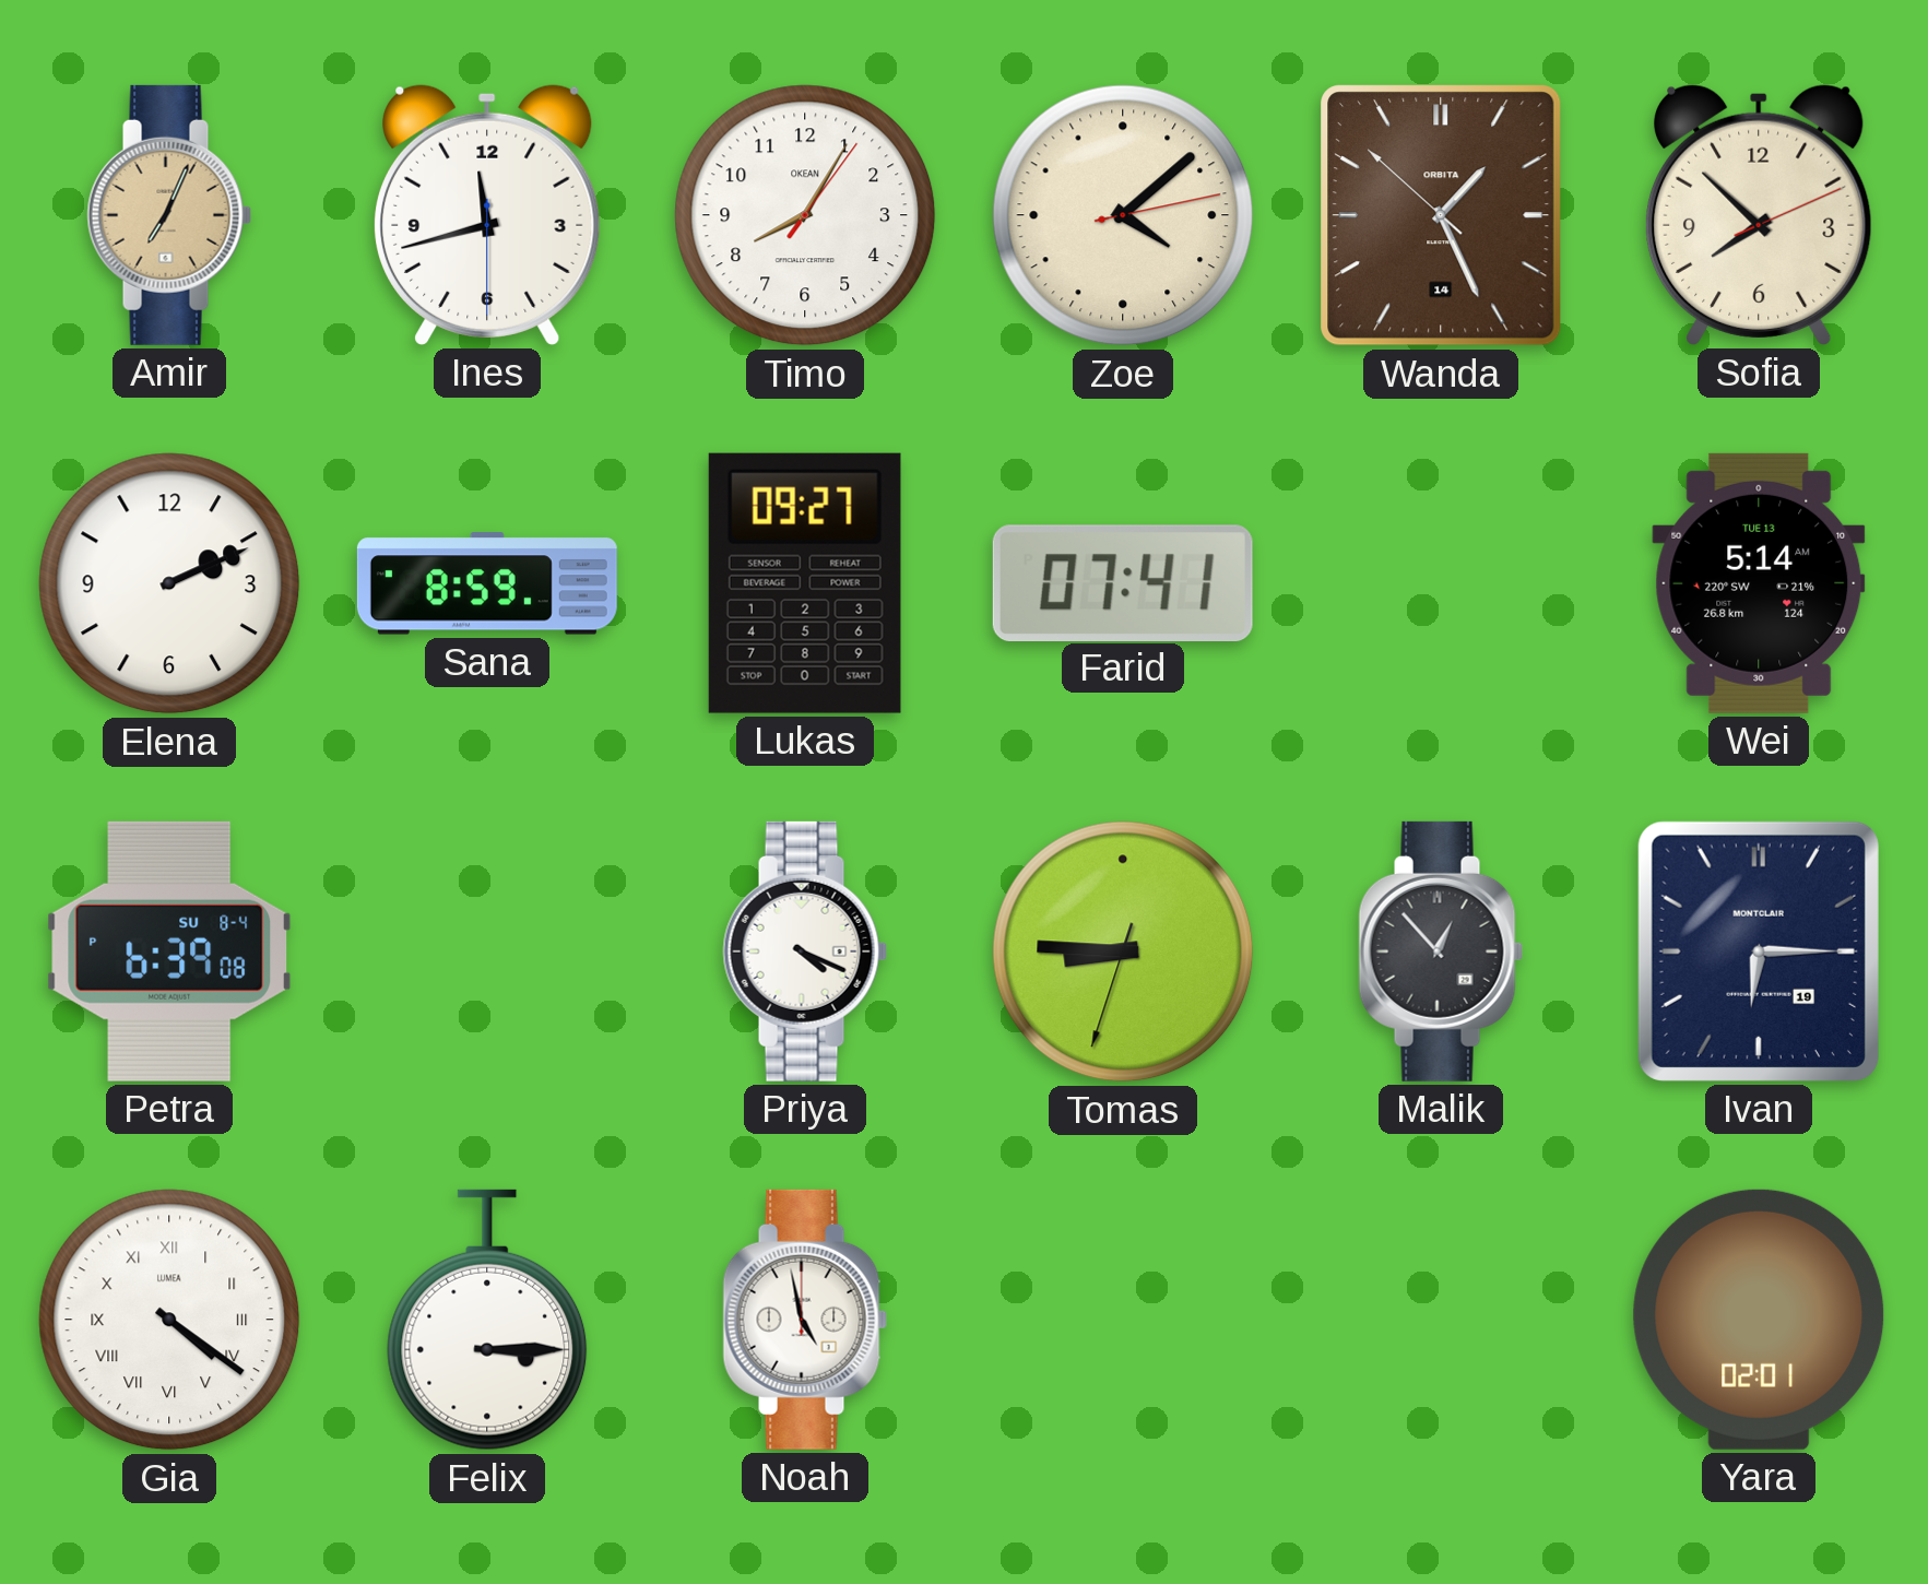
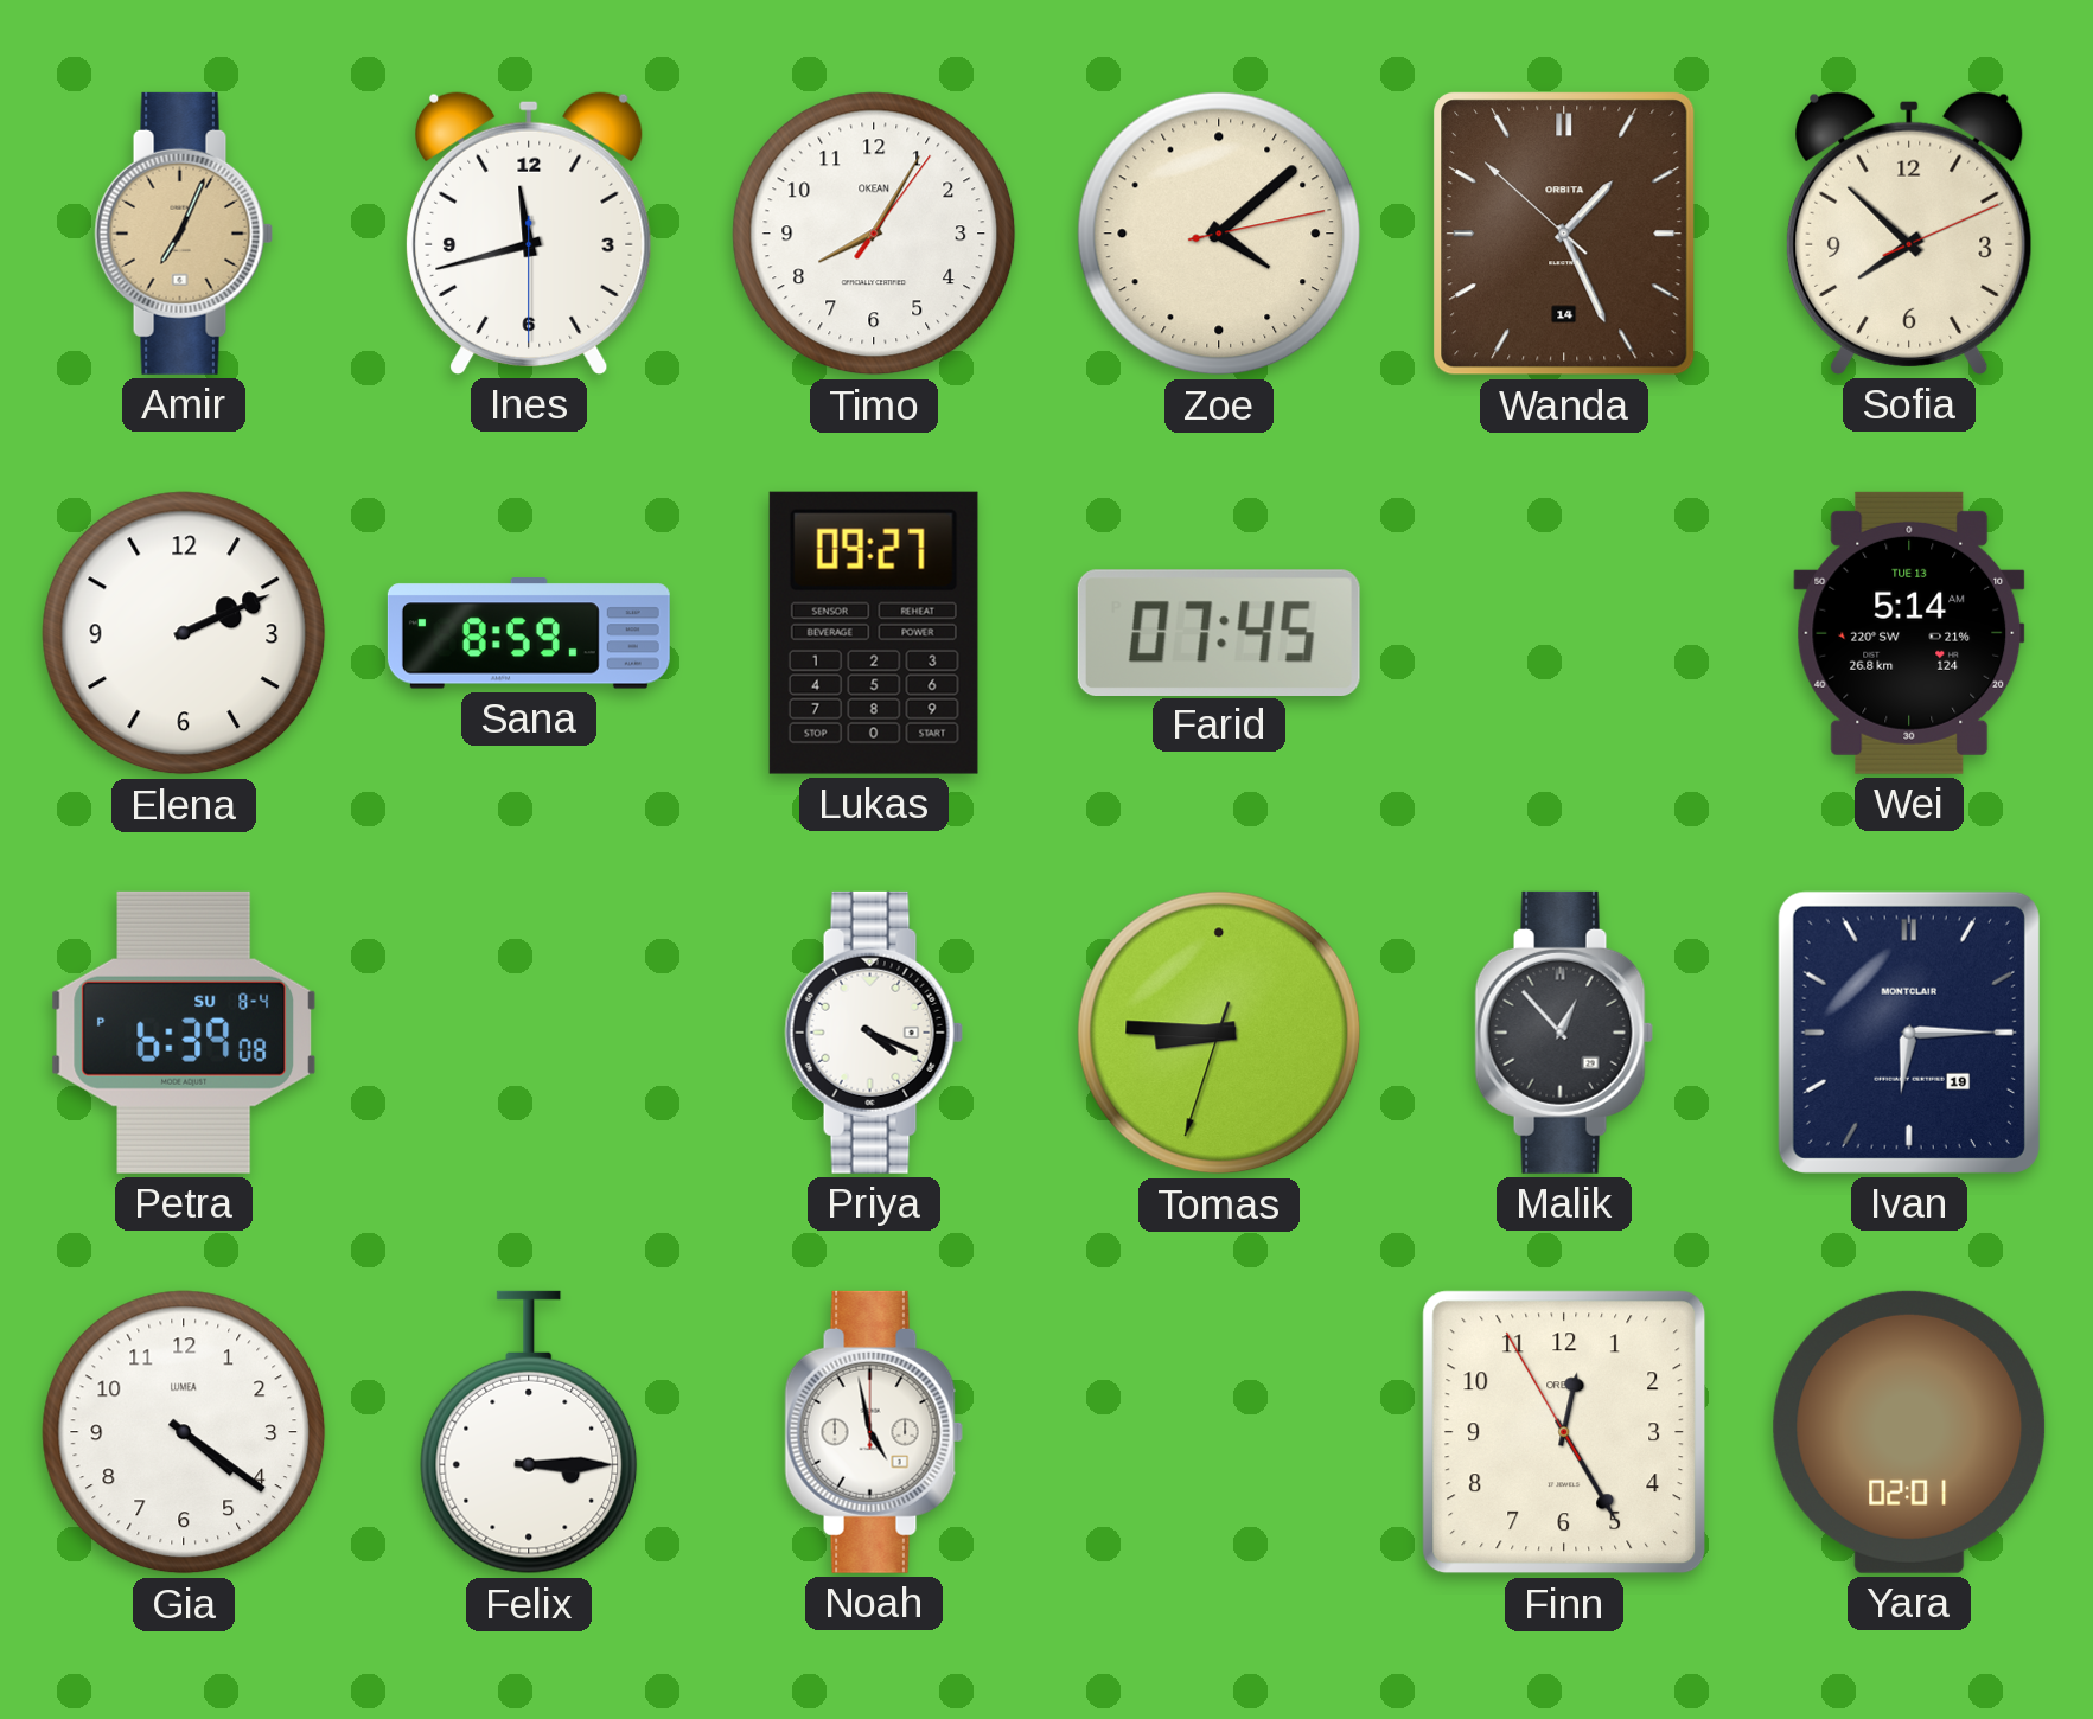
Farid: 07:41 -> 07:45 (1219, 632)
Gia numerals: Roman -> Arabic (184, 1432)
Finn: none -> 12:24 (1564, 1432)
